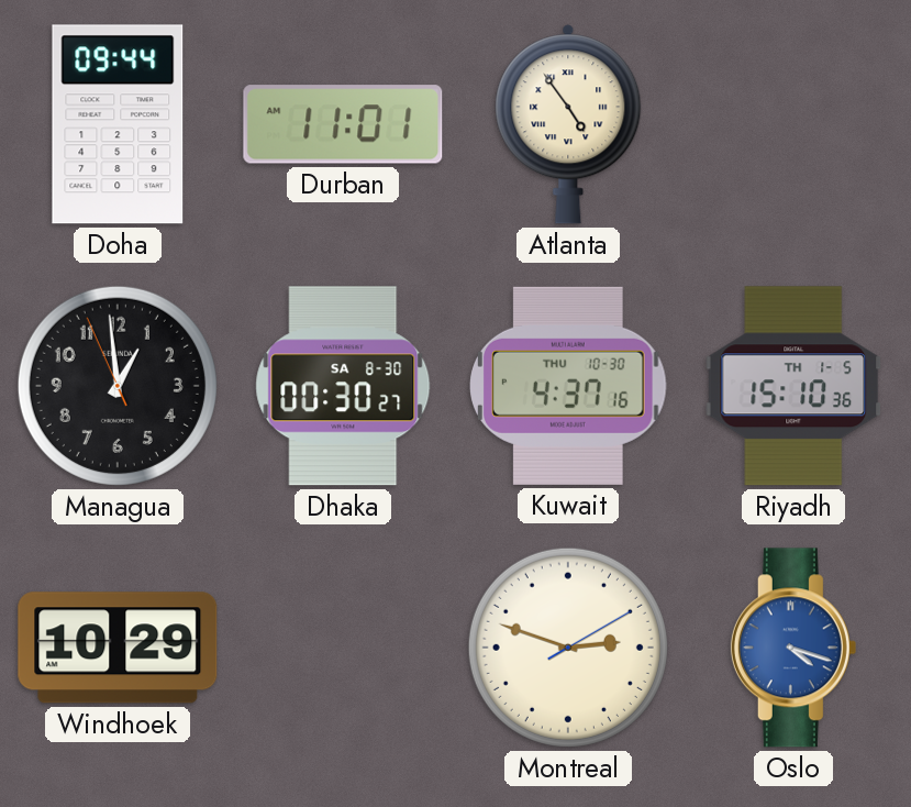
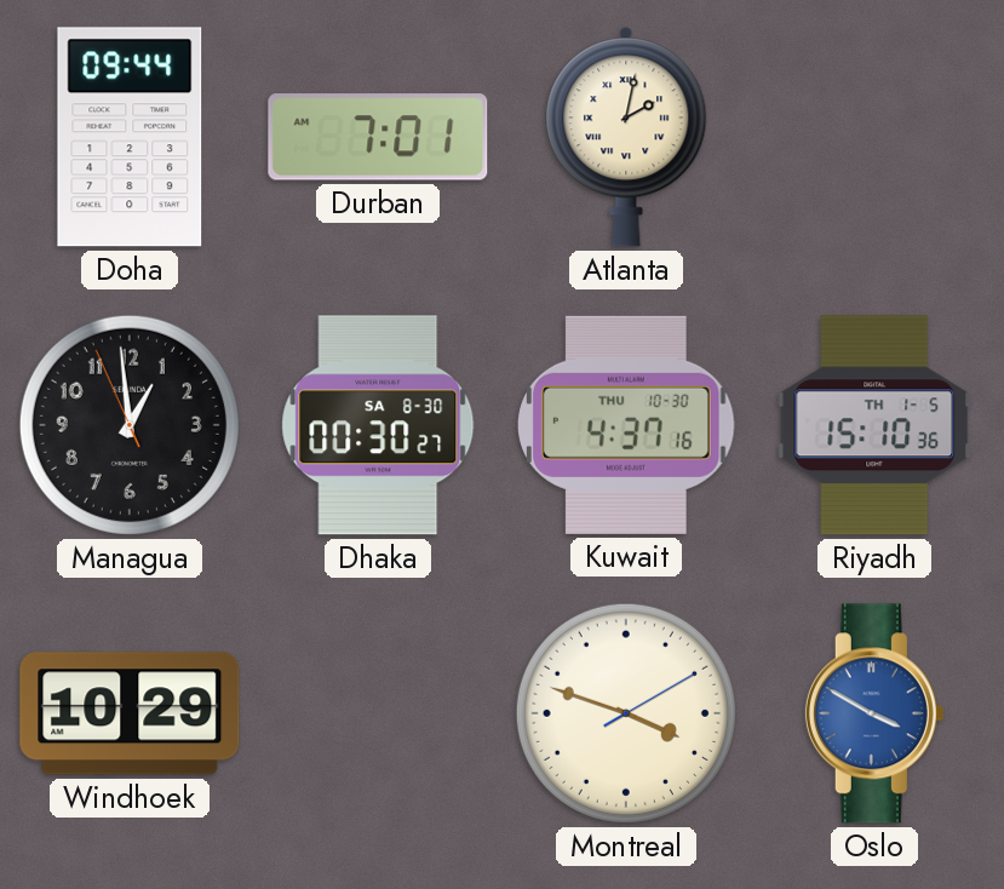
Durban: 11:01 -> 7:01 (378, 137)
Atlanta: 4:54 -> 2:02 (626, 137)
Montreal: 2:48 -> 3:48 (626, 713)
Oslo: 4:18 -> 3:50 (874, 713)
